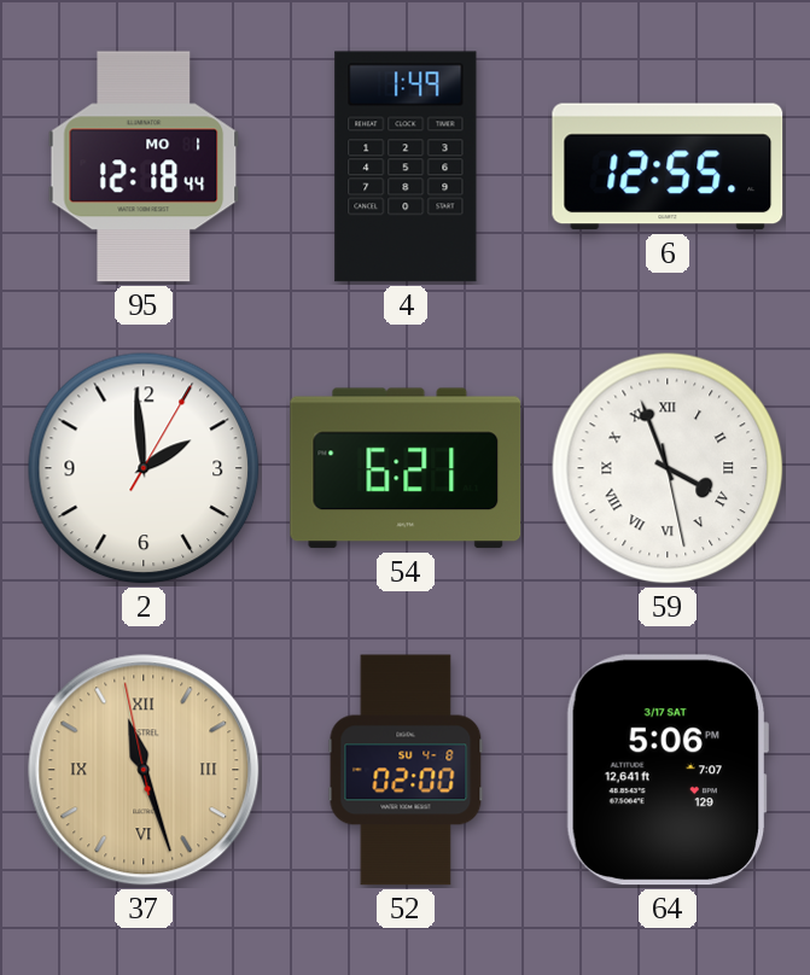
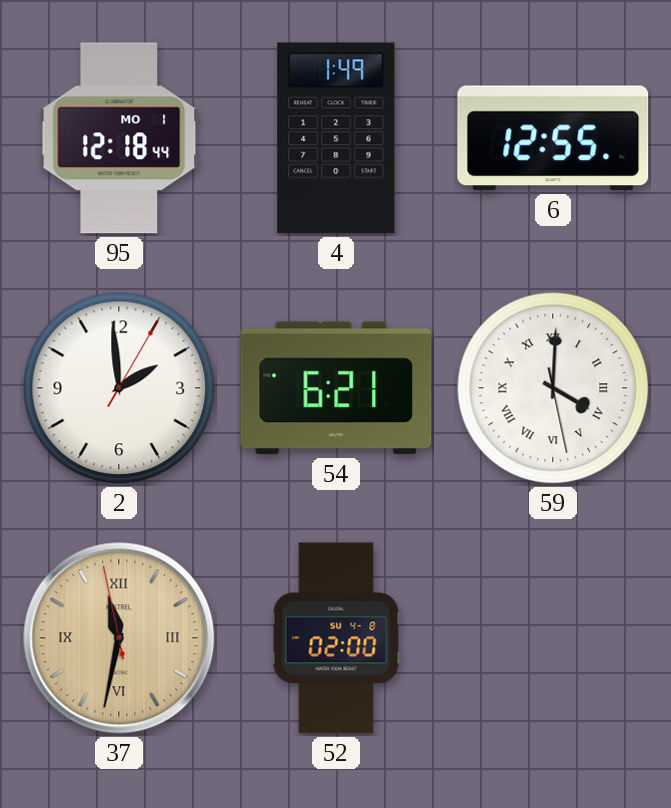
59: 3:56 -> 4:00 (553, 388)
37: 11:26 -> 11:31 (119, 638)
64: 5:06 -> none (668, 770)
